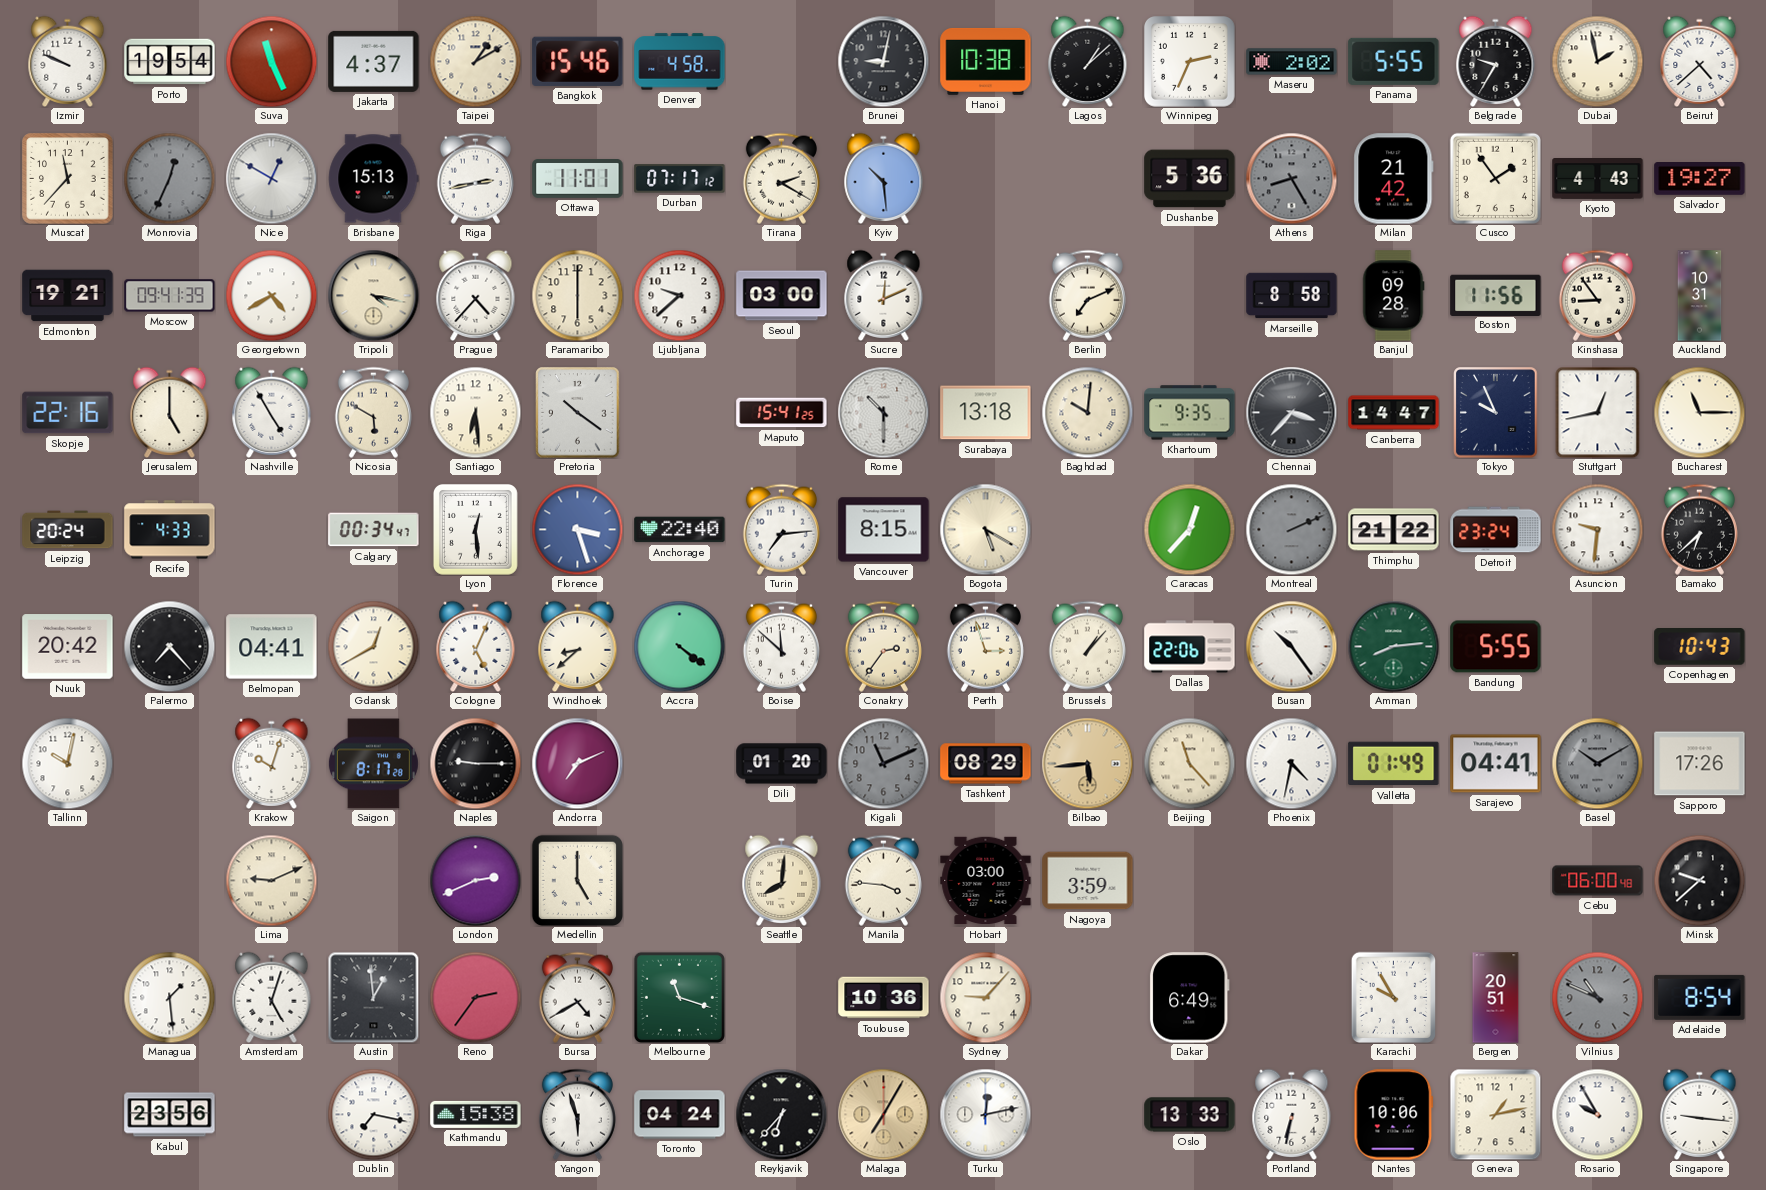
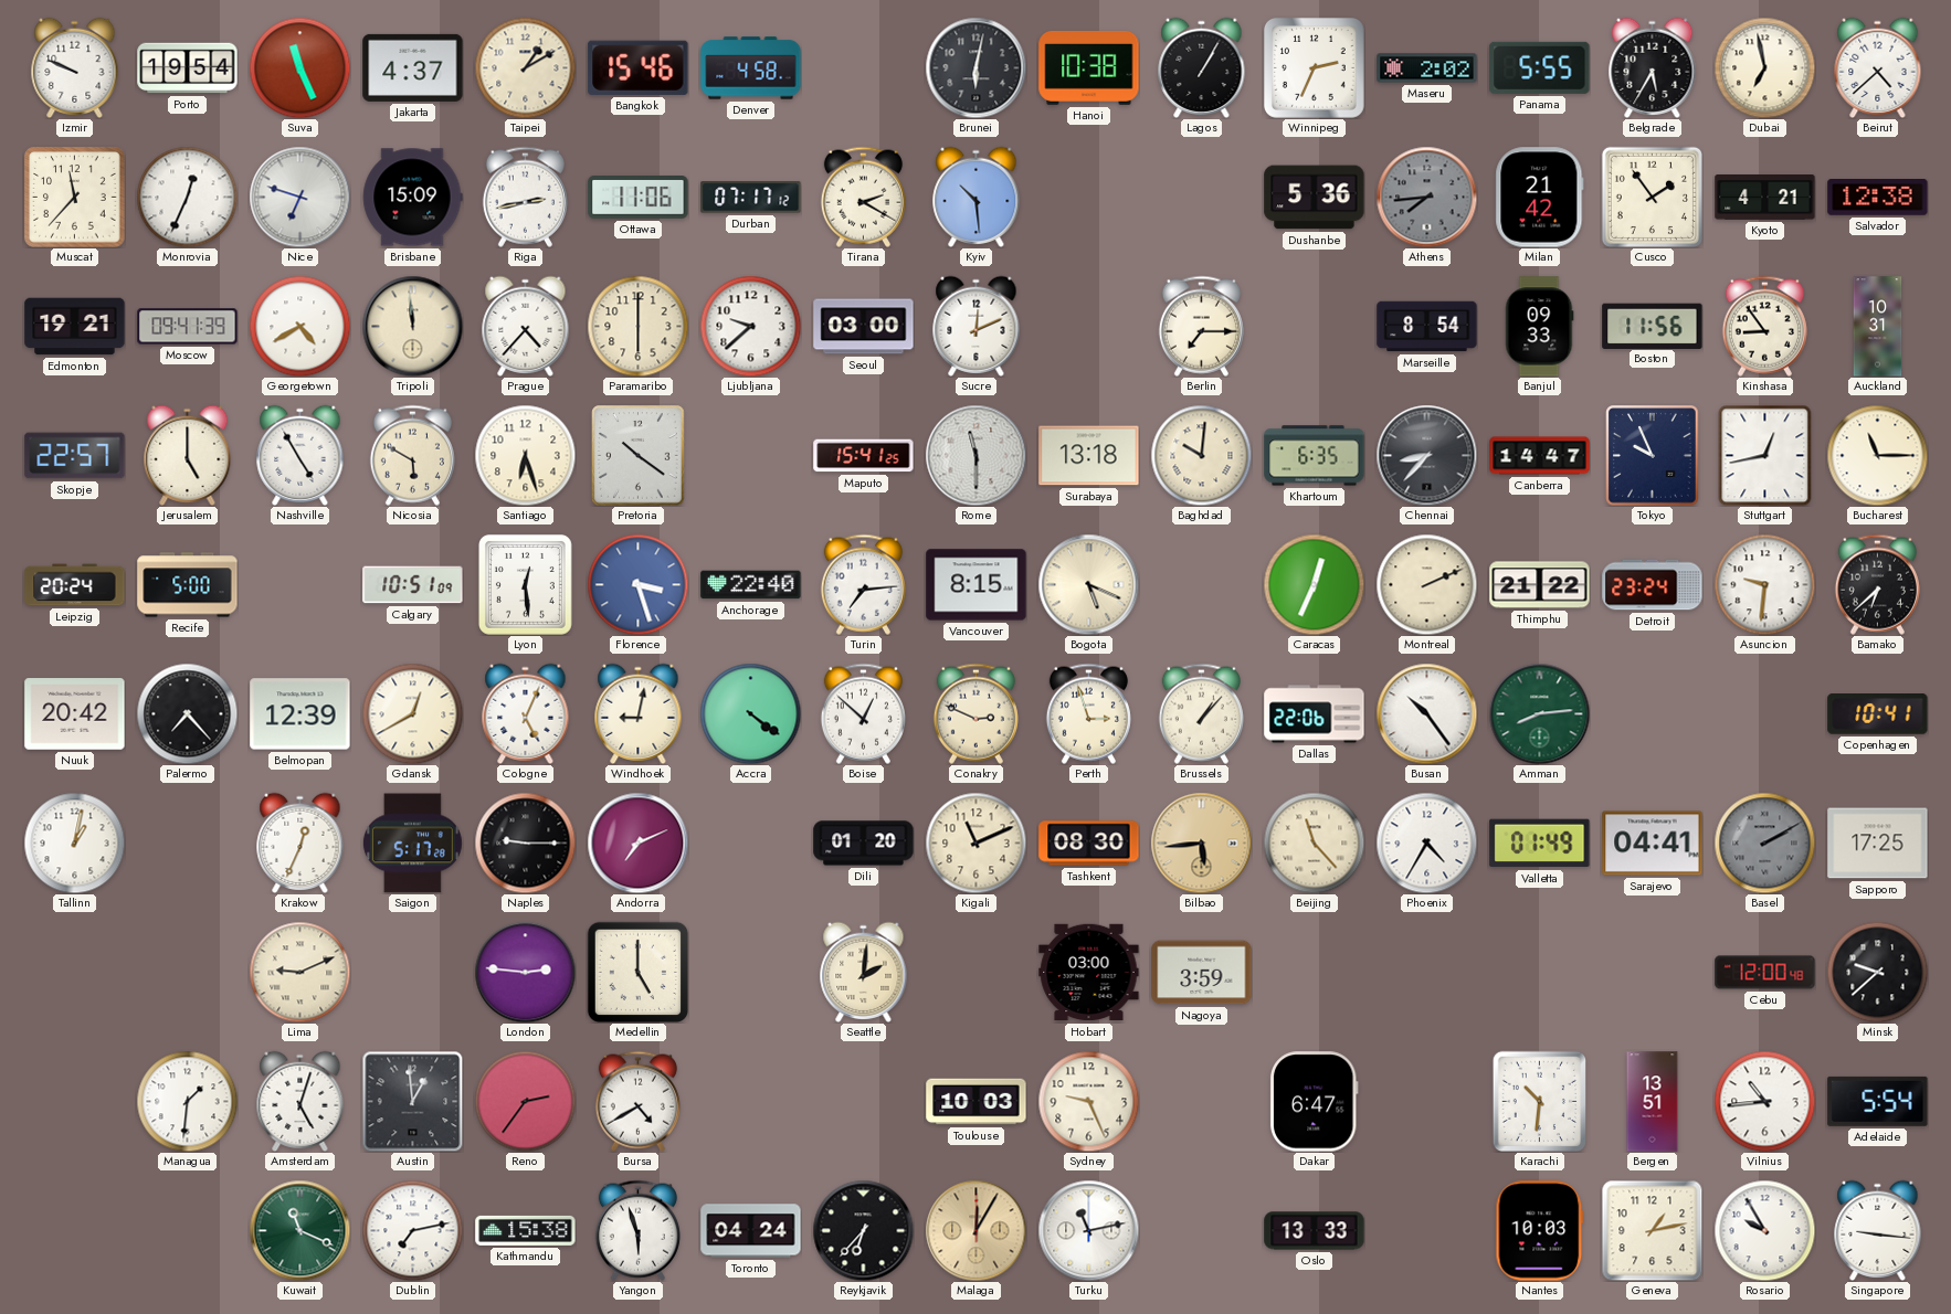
Brunei: 9:02 -> 6:02 (975, 67)
Lagos: 1:08 -> 1:05 (1202, 67)
Belgrade: 9:35 -> 5:35 (1653, 67)
Dubai: 1:58 -> 6:58 (1764, 67)
Monrovia dial: grey -> white (187, 197)
Nice: 12:50 -> 6:48 (299, 197)
Brisbane: 15:13 -> 15:09 (413, 198)
Ottawa: 11:01 -> 11:06 (639, 198)
Athens: 8:25 -> 7:44 (1426, 197)
Kyoto: 4:43 -> 4:21 (1765, 198)
Salvador: 19:27 -> 12:38 (1878, 198)
Tripoli: 4:17 -> 11:59 (412, 326)
Berlin: 7:11 -> 7:15 (1201, 326)
Marseille: 8:58 -> 8:54 (1427, 327)
Banjul: 09:28 -> 09:33 (1540, 327)
Skopje: 22:16 -> 22:57 (75, 456)
Santiago: 6:29 -> 6:27 (525, 455)
Rome: 10:30 -> 11:30 (975, 455)
Khartoum: 9:35 -> 6:35 (1315, 456)
Chennai: 3:37 -> 8:37 (1426, 455)
Recife: 4:33 -> 5:00 (188, 585)
Calgary: 00:34 -> 10:51 (413, 585)
Bogota: 5:20 -> 5:19 (1088, 584)
Caracas: 12:37 -> 12:34 (1314, 584)
Montreal dial: grey -> cream (1426, 584)
Belmopan: 04:41 -> 12:39 (300, 714)
Windhoek: 8:38 -> 9:02 (639, 713)
Boise: 11:52 -> 12:52 (863, 713)
Conakry: 2:36 -> 2:49 (975, 713)
Bandung: 5:55 -> none (1496, 647)
Copenhagen: 10:43 -> 10:41 (1878, 714)
Tallinn: 10:02 -> 1:02 (74, 843)
Krakow: 10:03 -> 12:34 (300, 843)
Saigon: 8:17 -> 5:17 (412, 844)
Kigali dial: grey -> cream (975, 843)
Tashkent: 08:29 -> 08:30 (1089, 844)
Phoenix: 4:32 -> 4:35 (1426, 843)
Basel: 10:10 -> 2:10 (1764, 843)
Sapporo: 17:26 -> 17:25 (1878, 844)
London: 2:41 -> 2:46 (525, 972)
Seattle: 8:01 -> 2:01 (864, 972)
Manila: 3:46 -> none (883, 880)
Cebu: 06:00 -> 12:00 (1765, 973)
Managua: 1:29 -> 1:31 (187, 1101)
Melbourne: 11:18 -> none (679, 997)
Toulouse: 10:36 -> 10:03 (977, 1102)
Sydney: 9:07 -> 9:26 (1088, 1101)
Dakar: 6:49 -> 6:47 (1314, 1102)
Karachi: 9:55 -> 10:31 (1539, 1101)
Bergen: 20:51 -> 13:51 (1653, 1102)
Vilnius: 10:49 -> 10:44 (1764, 1101)
Vilnius dial: grey -> white (1764, 1101)
Adelaide: 8:54 -> 5:54 (1878, 1101)
Kabul: 23:56 -> none (170, 1115)
Kuwait: none -> 11:19 (299, 1230)
Dublin: 7:17 -> 7:13 (412, 1230)
Malaga: 7:05 -> 12:05 (975, 1230)
Turku: 12:13 -> 11:13 (1088, 1230)
Portland: 6:32 -> none (1292, 1114)
Nantes: 10:06 -> 10:03 (1540, 1231)
